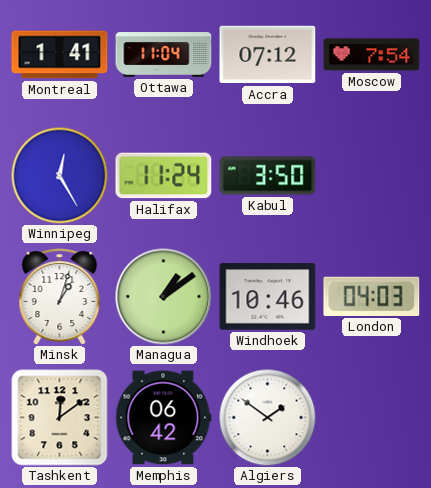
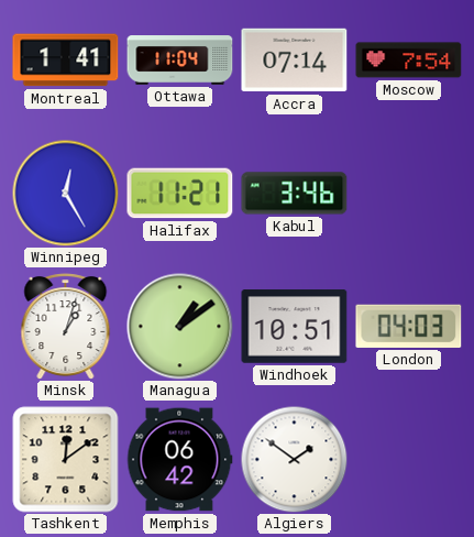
Accra: 07:12 -> 07:14 (295, 61)
Halifax: 11:24 -> 11:21 (180, 194)
Kabul: 3:50 -> 3:46 (295, 194)
Windhoek: 10:46 -> 10:51 (295, 327)
